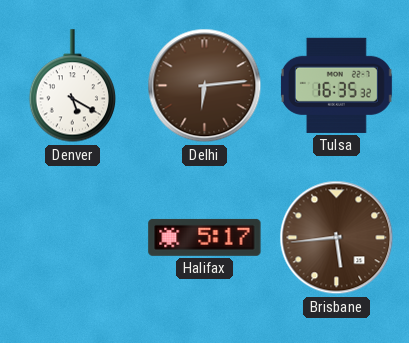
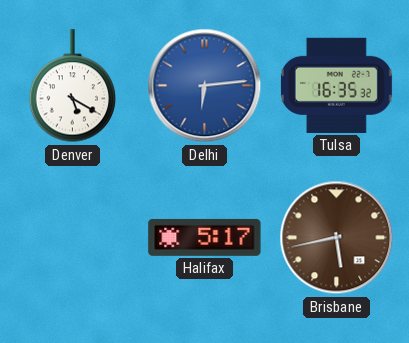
Delhi dial: brown -> blue (205, 86)
Brisbane: 5:44 -> 5:43 (337, 238)
